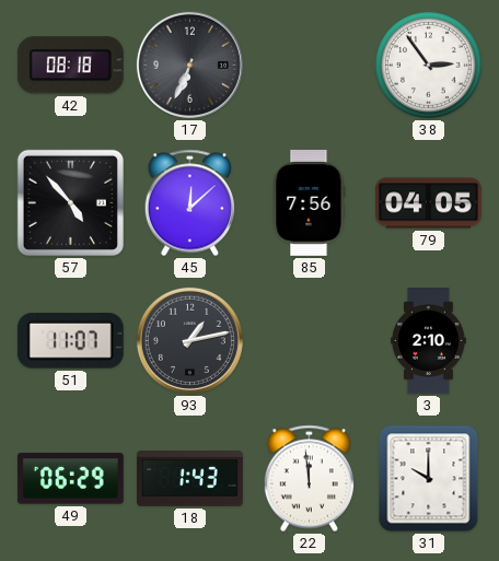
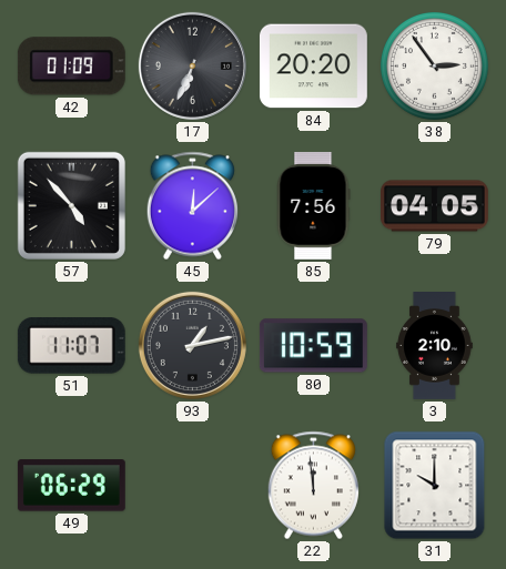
42: 08:18 -> 01:09 (71, 67)
84: none -> 20:20 (313, 67)
80: none -> 10:59 (313, 346)
18: 1:43 -> none (190, 479)
